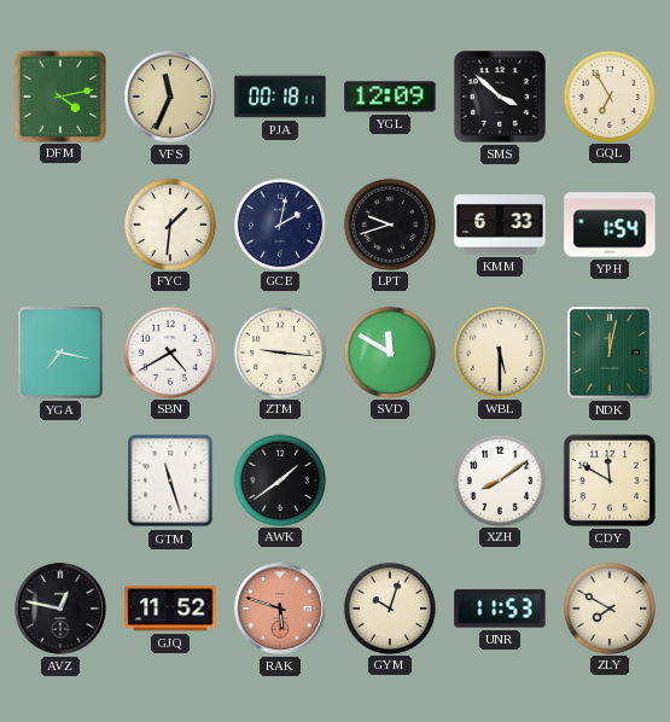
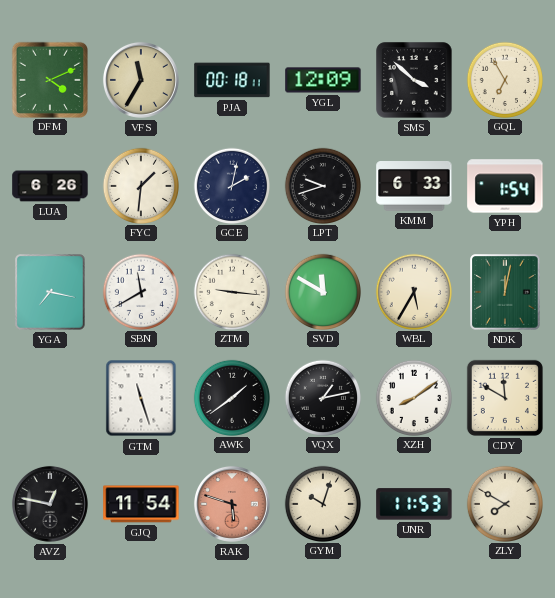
DFM: 4:13 -> 4:11 (49, 79)
VFS: 11:34 -> 11:35 (141, 80)
LUA: none -> 6:26 (50, 186)
SBN: 4:40 -> 11:40 (140, 291)
WBL: 5:30 -> 5:35 (413, 291)
VQX: none -> 1:13 (322, 397)
GJQ: 11:52 -> 11:54 (141, 504)
